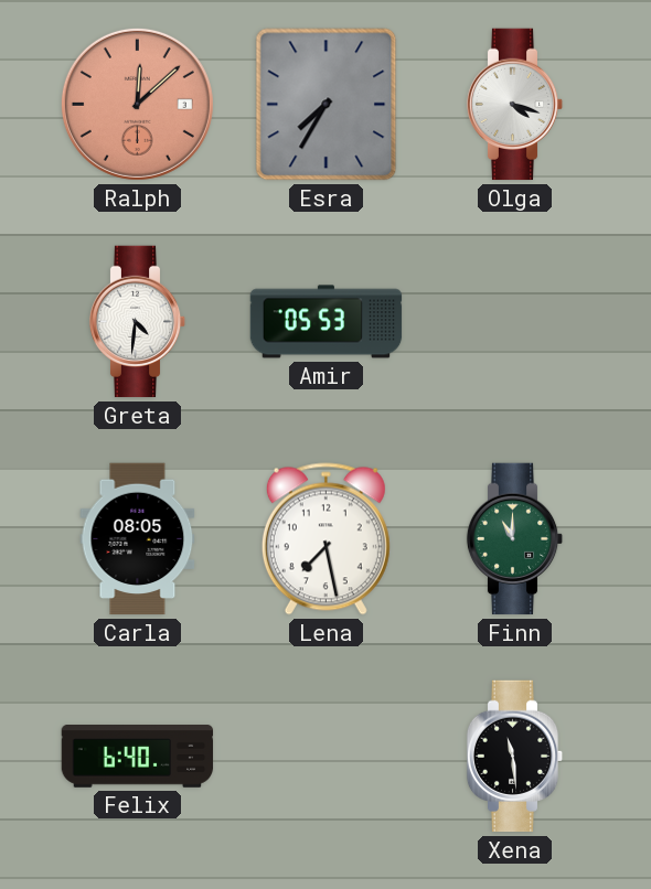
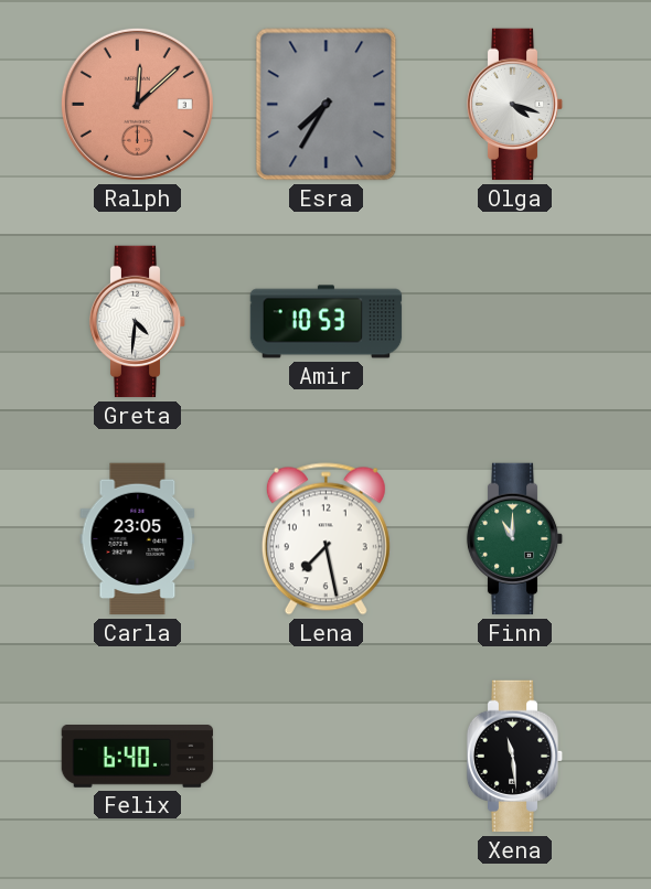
Amir: 05:53 -> 10:53 (327, 322)
Carla: 08:05 -> 23:05 (138, 539)
